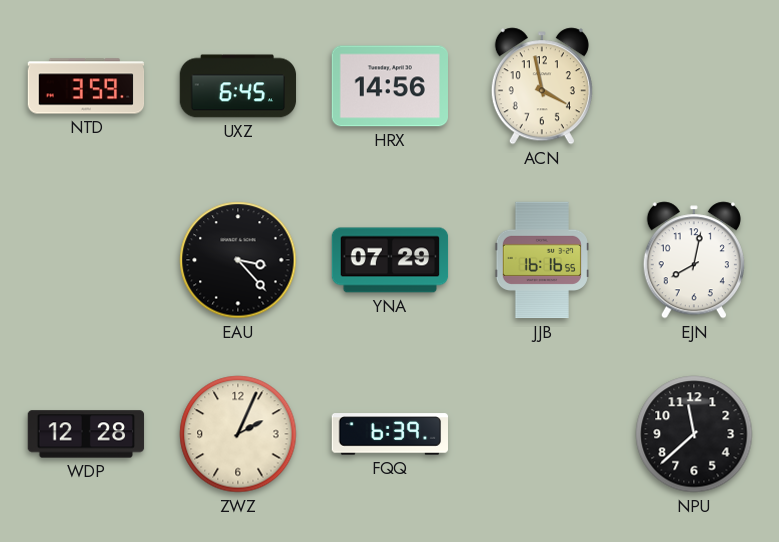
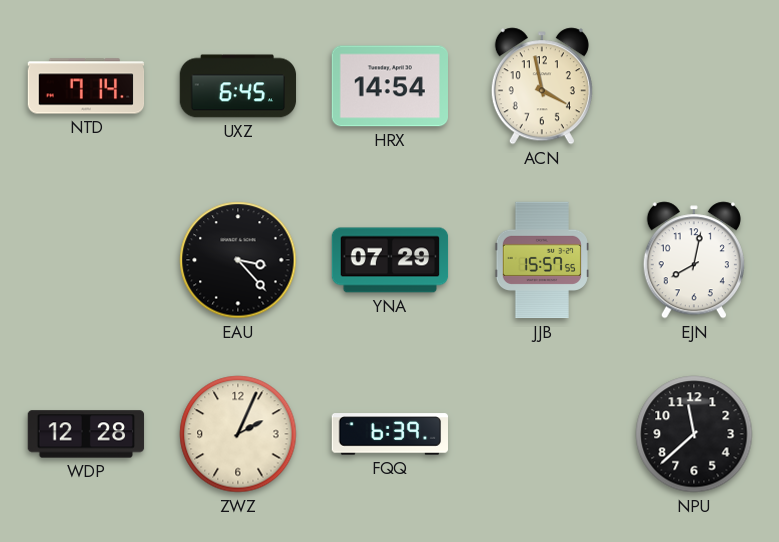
NTD: 3:59 -> 7:14 (86, 86)
HRX: 14:56 -> 14:54 (389, 86)
JJB: 16:16 -> 15:57 (542, 260)
